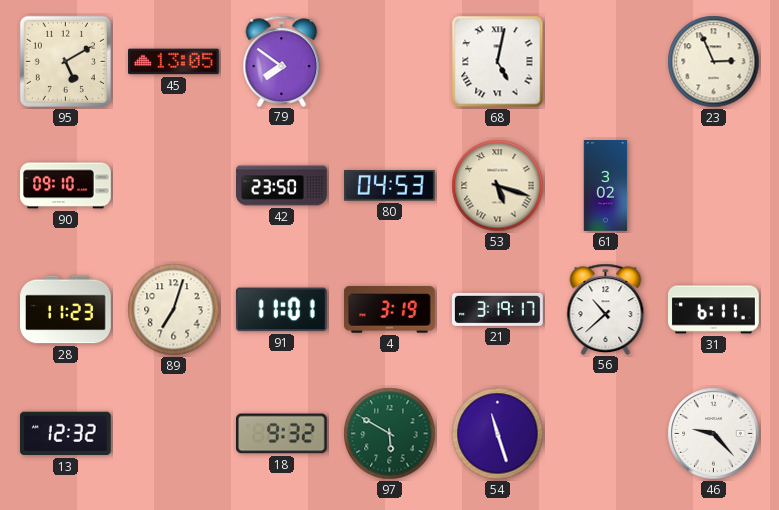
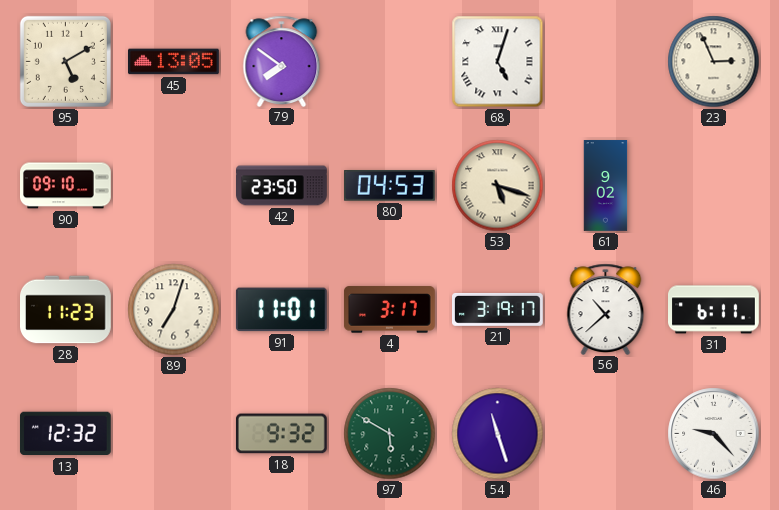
68: 5:02 -> 5:03 (498, 62)
61: 3:02 -> 9:02 (606, 186)
4: 3:19 -> 3:17 (389, 310)
